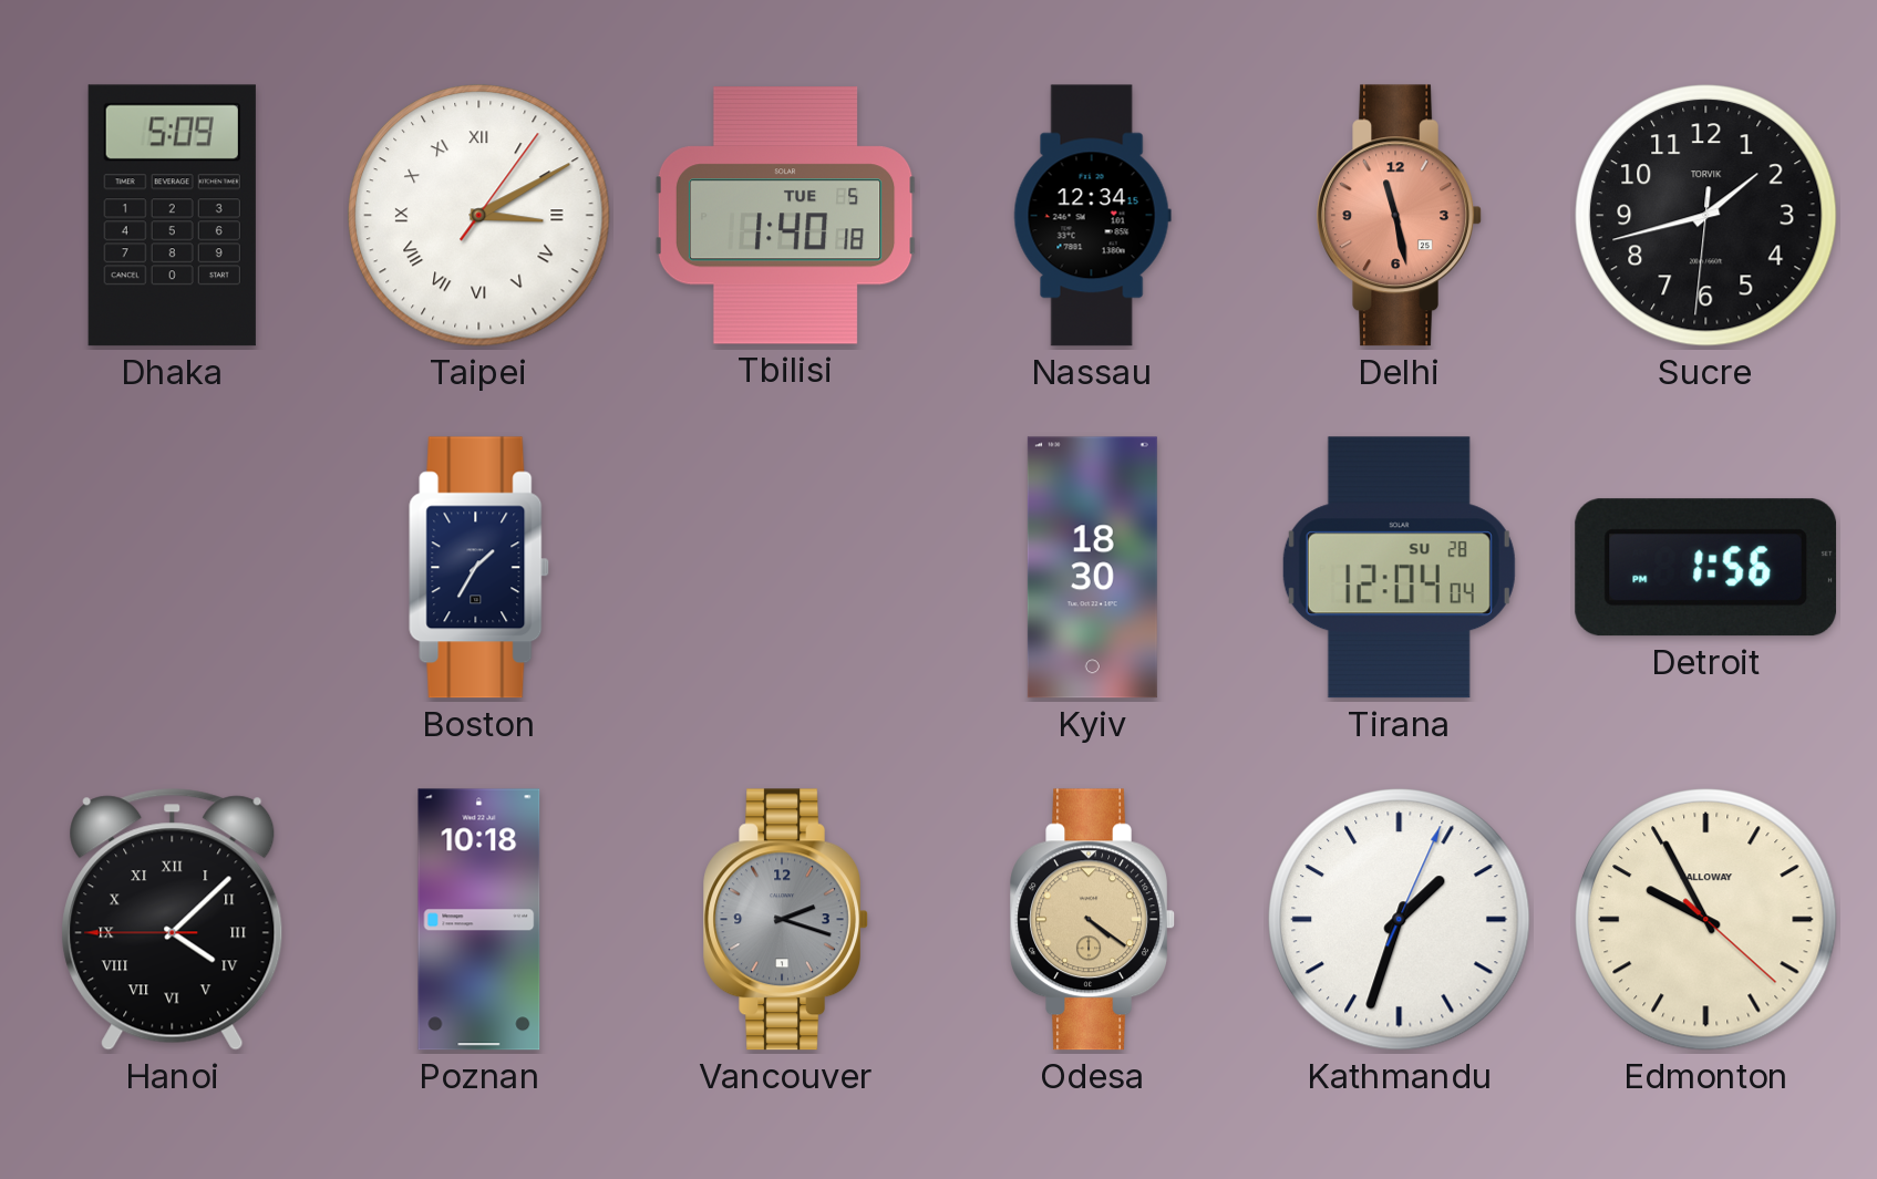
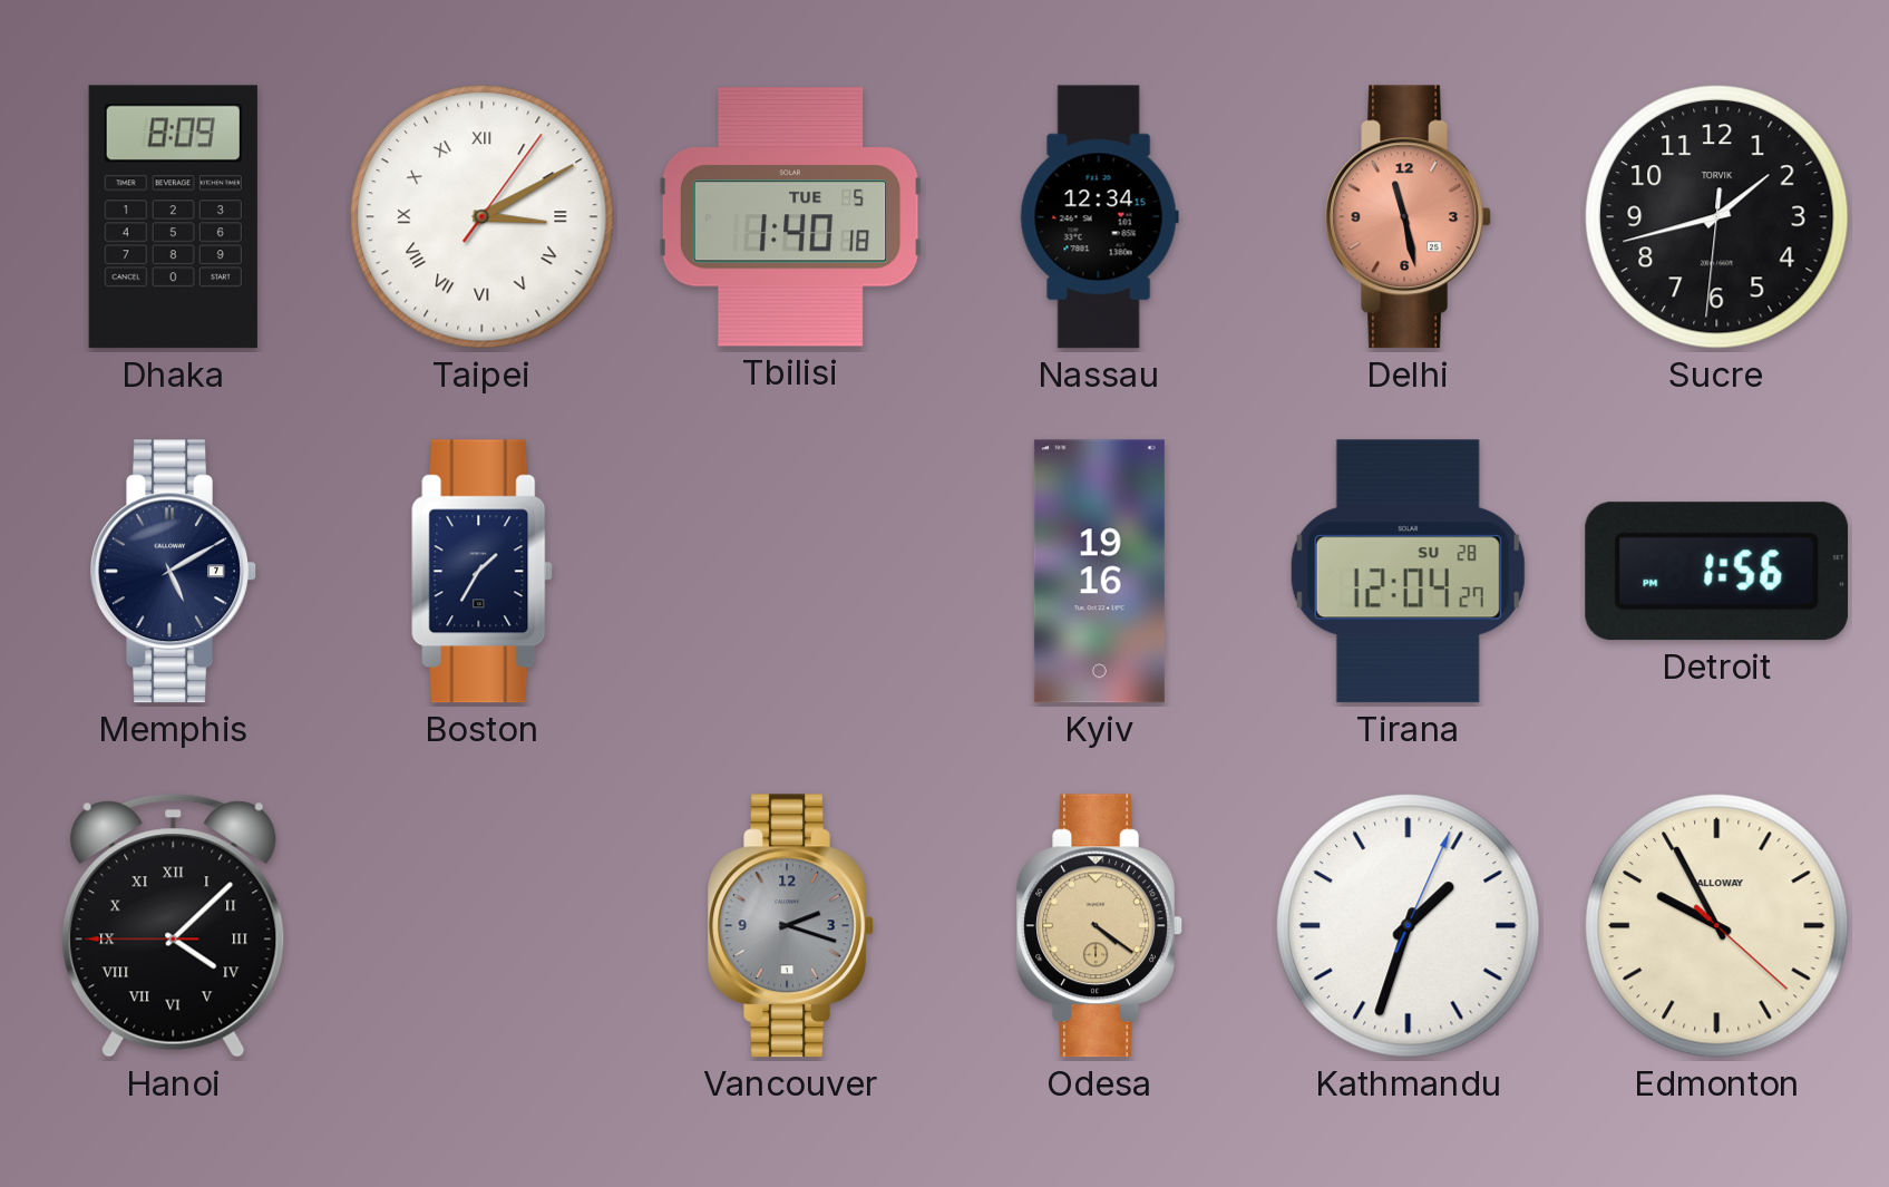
Dhaka: 5:09 -> 8:09 (173, 217)
Memphis: none -> 5:10 (174, 572)
Kyiv: 18:30 -> 19:16 (1099, 572)
Tirana: 12:04:04 -> 12:04:27 (1408, 572)
Poznan: 10:18 -> none (479, 920)
